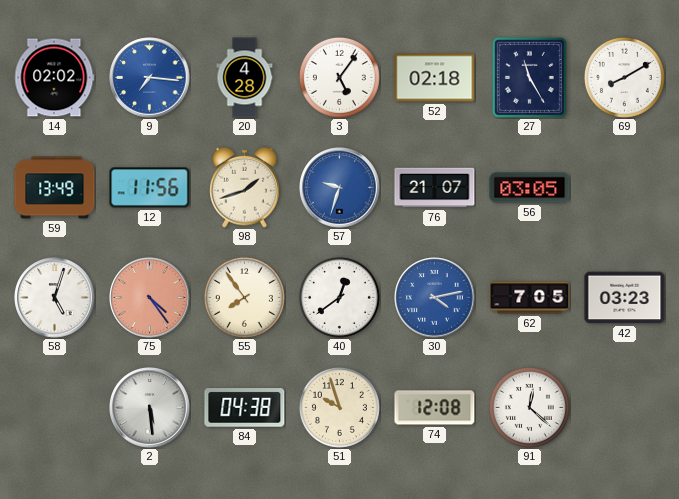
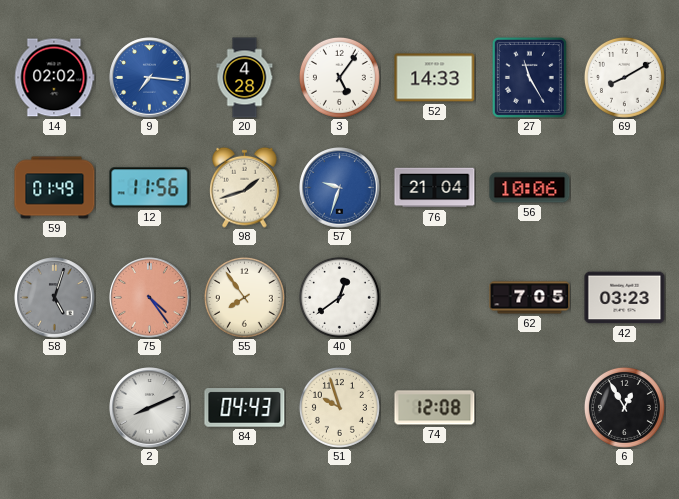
52: 02:18 -> 14:33 (435, 78)
59: 13:49 -> 01:49 (55, 188)
76: 21:07 -> 21:04 (435, 188)
56: 03:05 -> 10:06 (530, 188)
58 dial: white -> grey (55, 298)
30: 4:13 -> none (435, 298)
2: 5:29 -> 8:11 (150, 408)
84: 04:38 -> 04:43 (245, 408)
91: 12:22 -> none (529, 407)
6: none -> 12:55 (624, 407)
